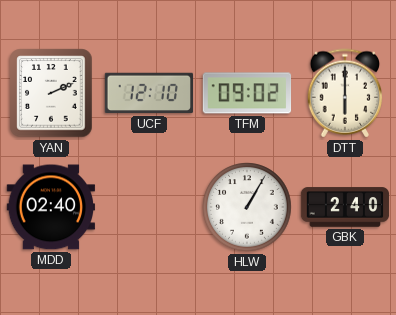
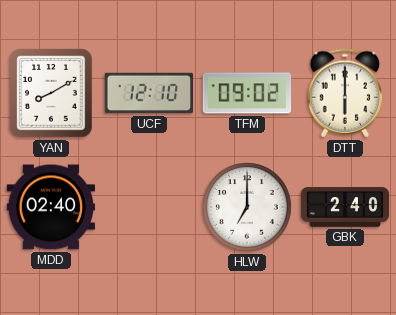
YAN: 2:11 -> 8:10 (51, 93)
HLW: 1:05 -> 7:00 (247, 207)
